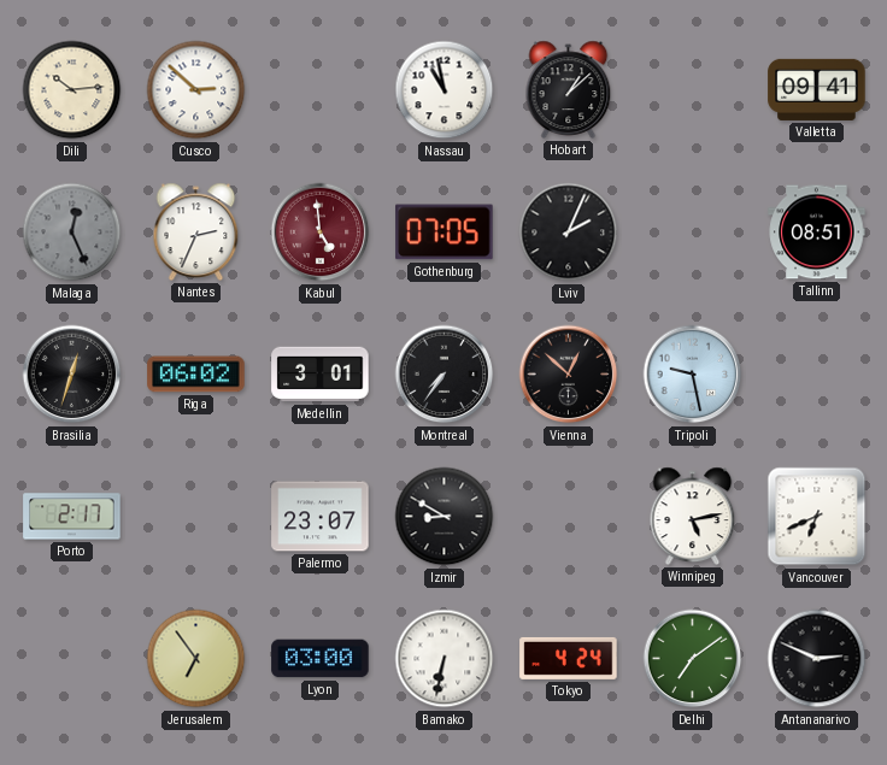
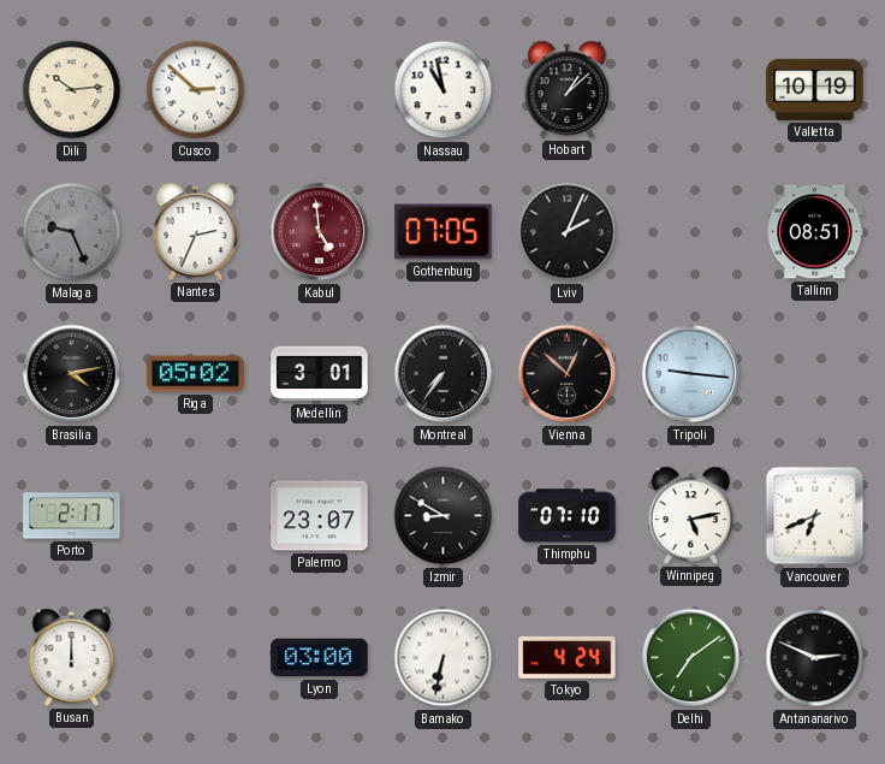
Valletta: 09:41 -> 10:19 (815, 89)
Malaga: 12:26 -> 9:26 (72, 232)
Brasilia: 12:33 -> 4:13 (72, 374)
Riga: 06:02 -> 05:02 (196, 374)
Tripoli: 9:28 -> 9:16 (691, 374)
Thimphu: none -> 07:10 (568, 516)
Busan: none -> 12:00 (72, 657)
Jerusalem: 6:54 -> none (196, 659)
